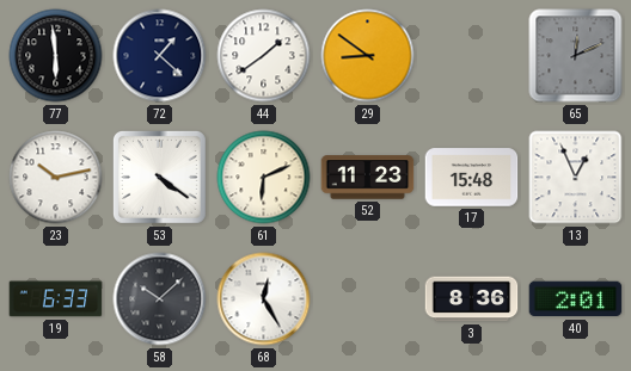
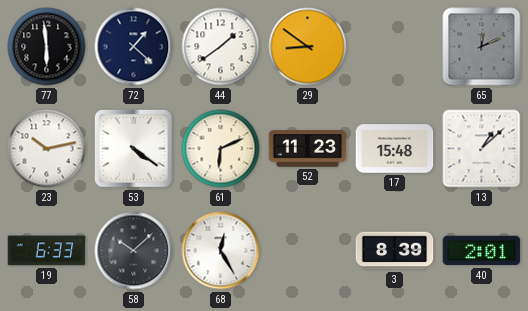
13: 12:56 -> 1:08 (482, 149)
3: 8:36 -> 8:39 (395, 251)
